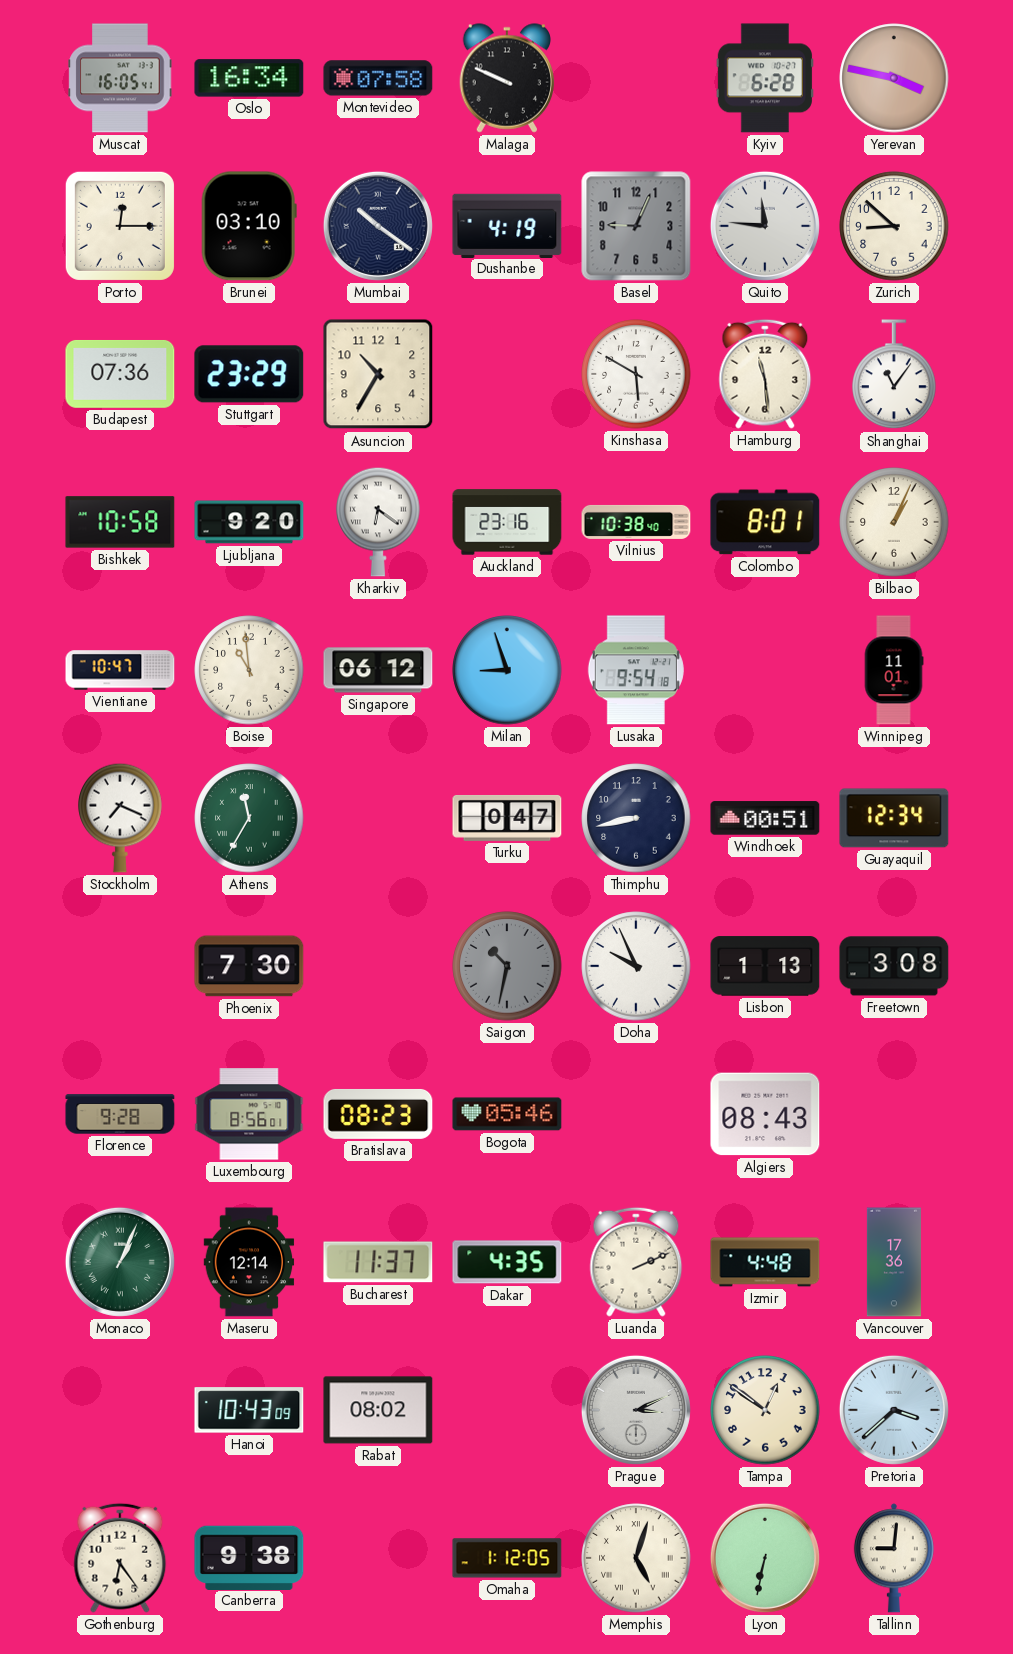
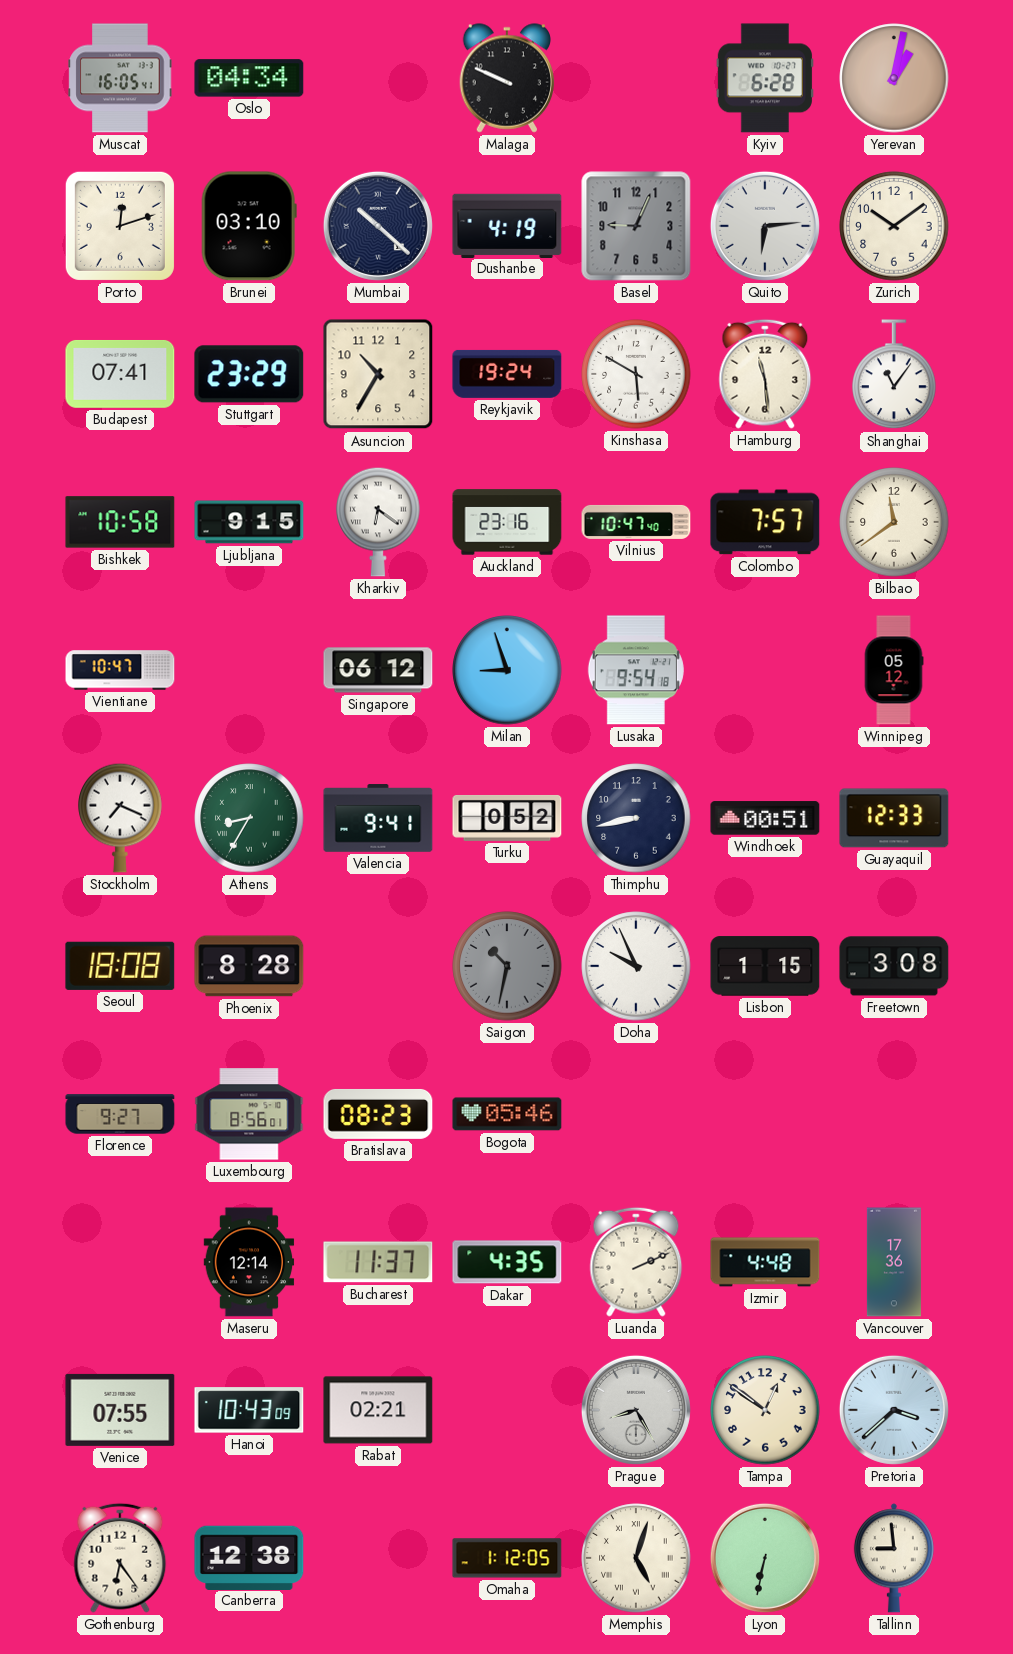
Oslo: 16:34 -> 04:34 (249, 78)
Montevideo: 07:58 -> none (378, 78)
Yerevan: 3:47 -> 1:02 (894, 78)
Porto: 12:15 -> 12:12 (120, 226)
Mumbai: 10:21 -> 10:22 (378, 226)
Quito: 11:46 -> 6:14 (765, 226)
Zurich: 8:52 -> 10:09 (894, 226)
Budapest: 07:36 -> 07:41 (120, 374)
Reykjavik: none -> 19:24 (507, 374)
Ljubljana: 9:20 -> 9:15 (249, 522)
Vilnius: 10:38 -> 10:47 (636, 522)
Colombo: 8:01 -> 7:57 (765, 522)
Bilbao: 1:04 -> 11:39 (894, 522)
Boise: 10:59 -> none (249, 670)
Winnipeg: 11:01 -> 05:12 (894, 670)
Athens: 11:35 -> 8:35 (249, 818)
Valencia: none -> 9:41 (378, 818)
Turku: 0:47 -> 0:52 (507, 818)
Guayaquil: 12:34 -> 12:33 (894, 818)
Seoul: none -> 18:08 (120, 966)
Phoenix: 7:30 -> 8:28 (249, 966)
Lisbon: 1:13 -> 1:15 (765, 966)
Florence: 9:28 -> 9:27 (120, 1114)
Algiers: 08:43 -> none (765, 1114)
Monaco: 1:04 -> none (120, 1262)
Venice: none -> 07:55 (120, 1410)
Rabat: 08:02 -> 02:21 (378, 1410)
Prague: 3:11 -> 8:25 (636, 1410)
Canberra: 9:38 -> 12:38 (249, 1557)
Tallinn: 9:01 -> 8:59 (894, 1558)
